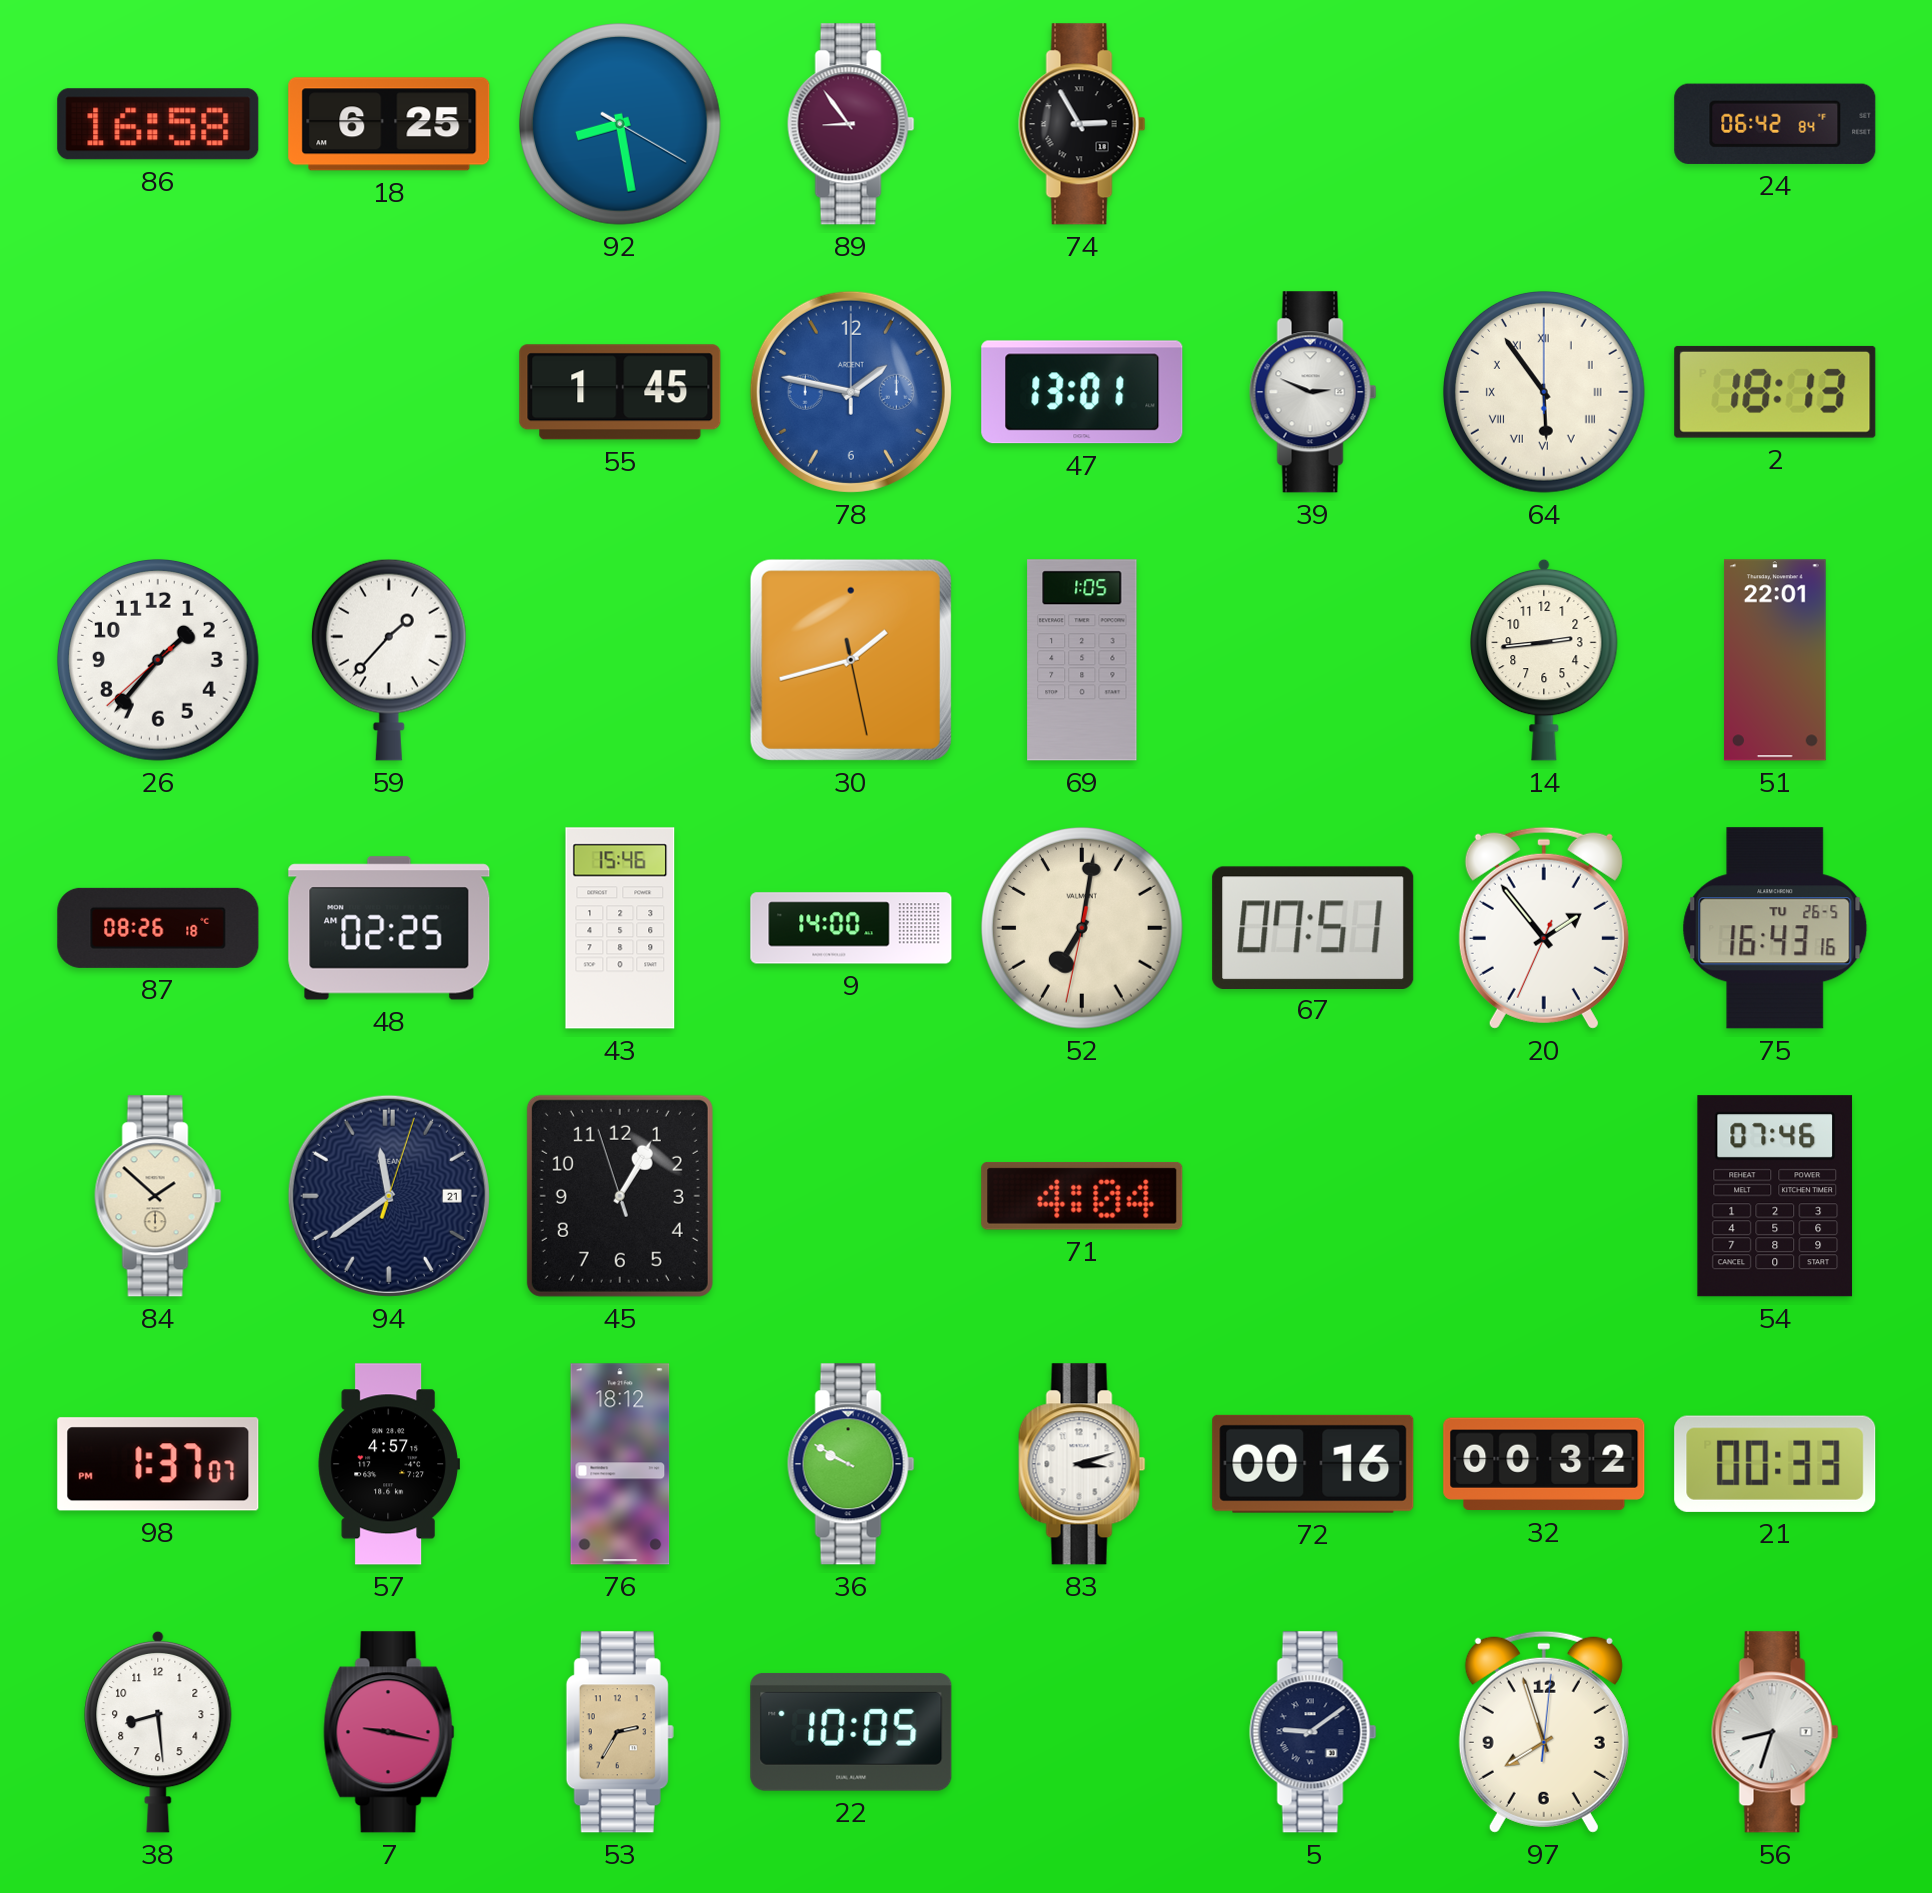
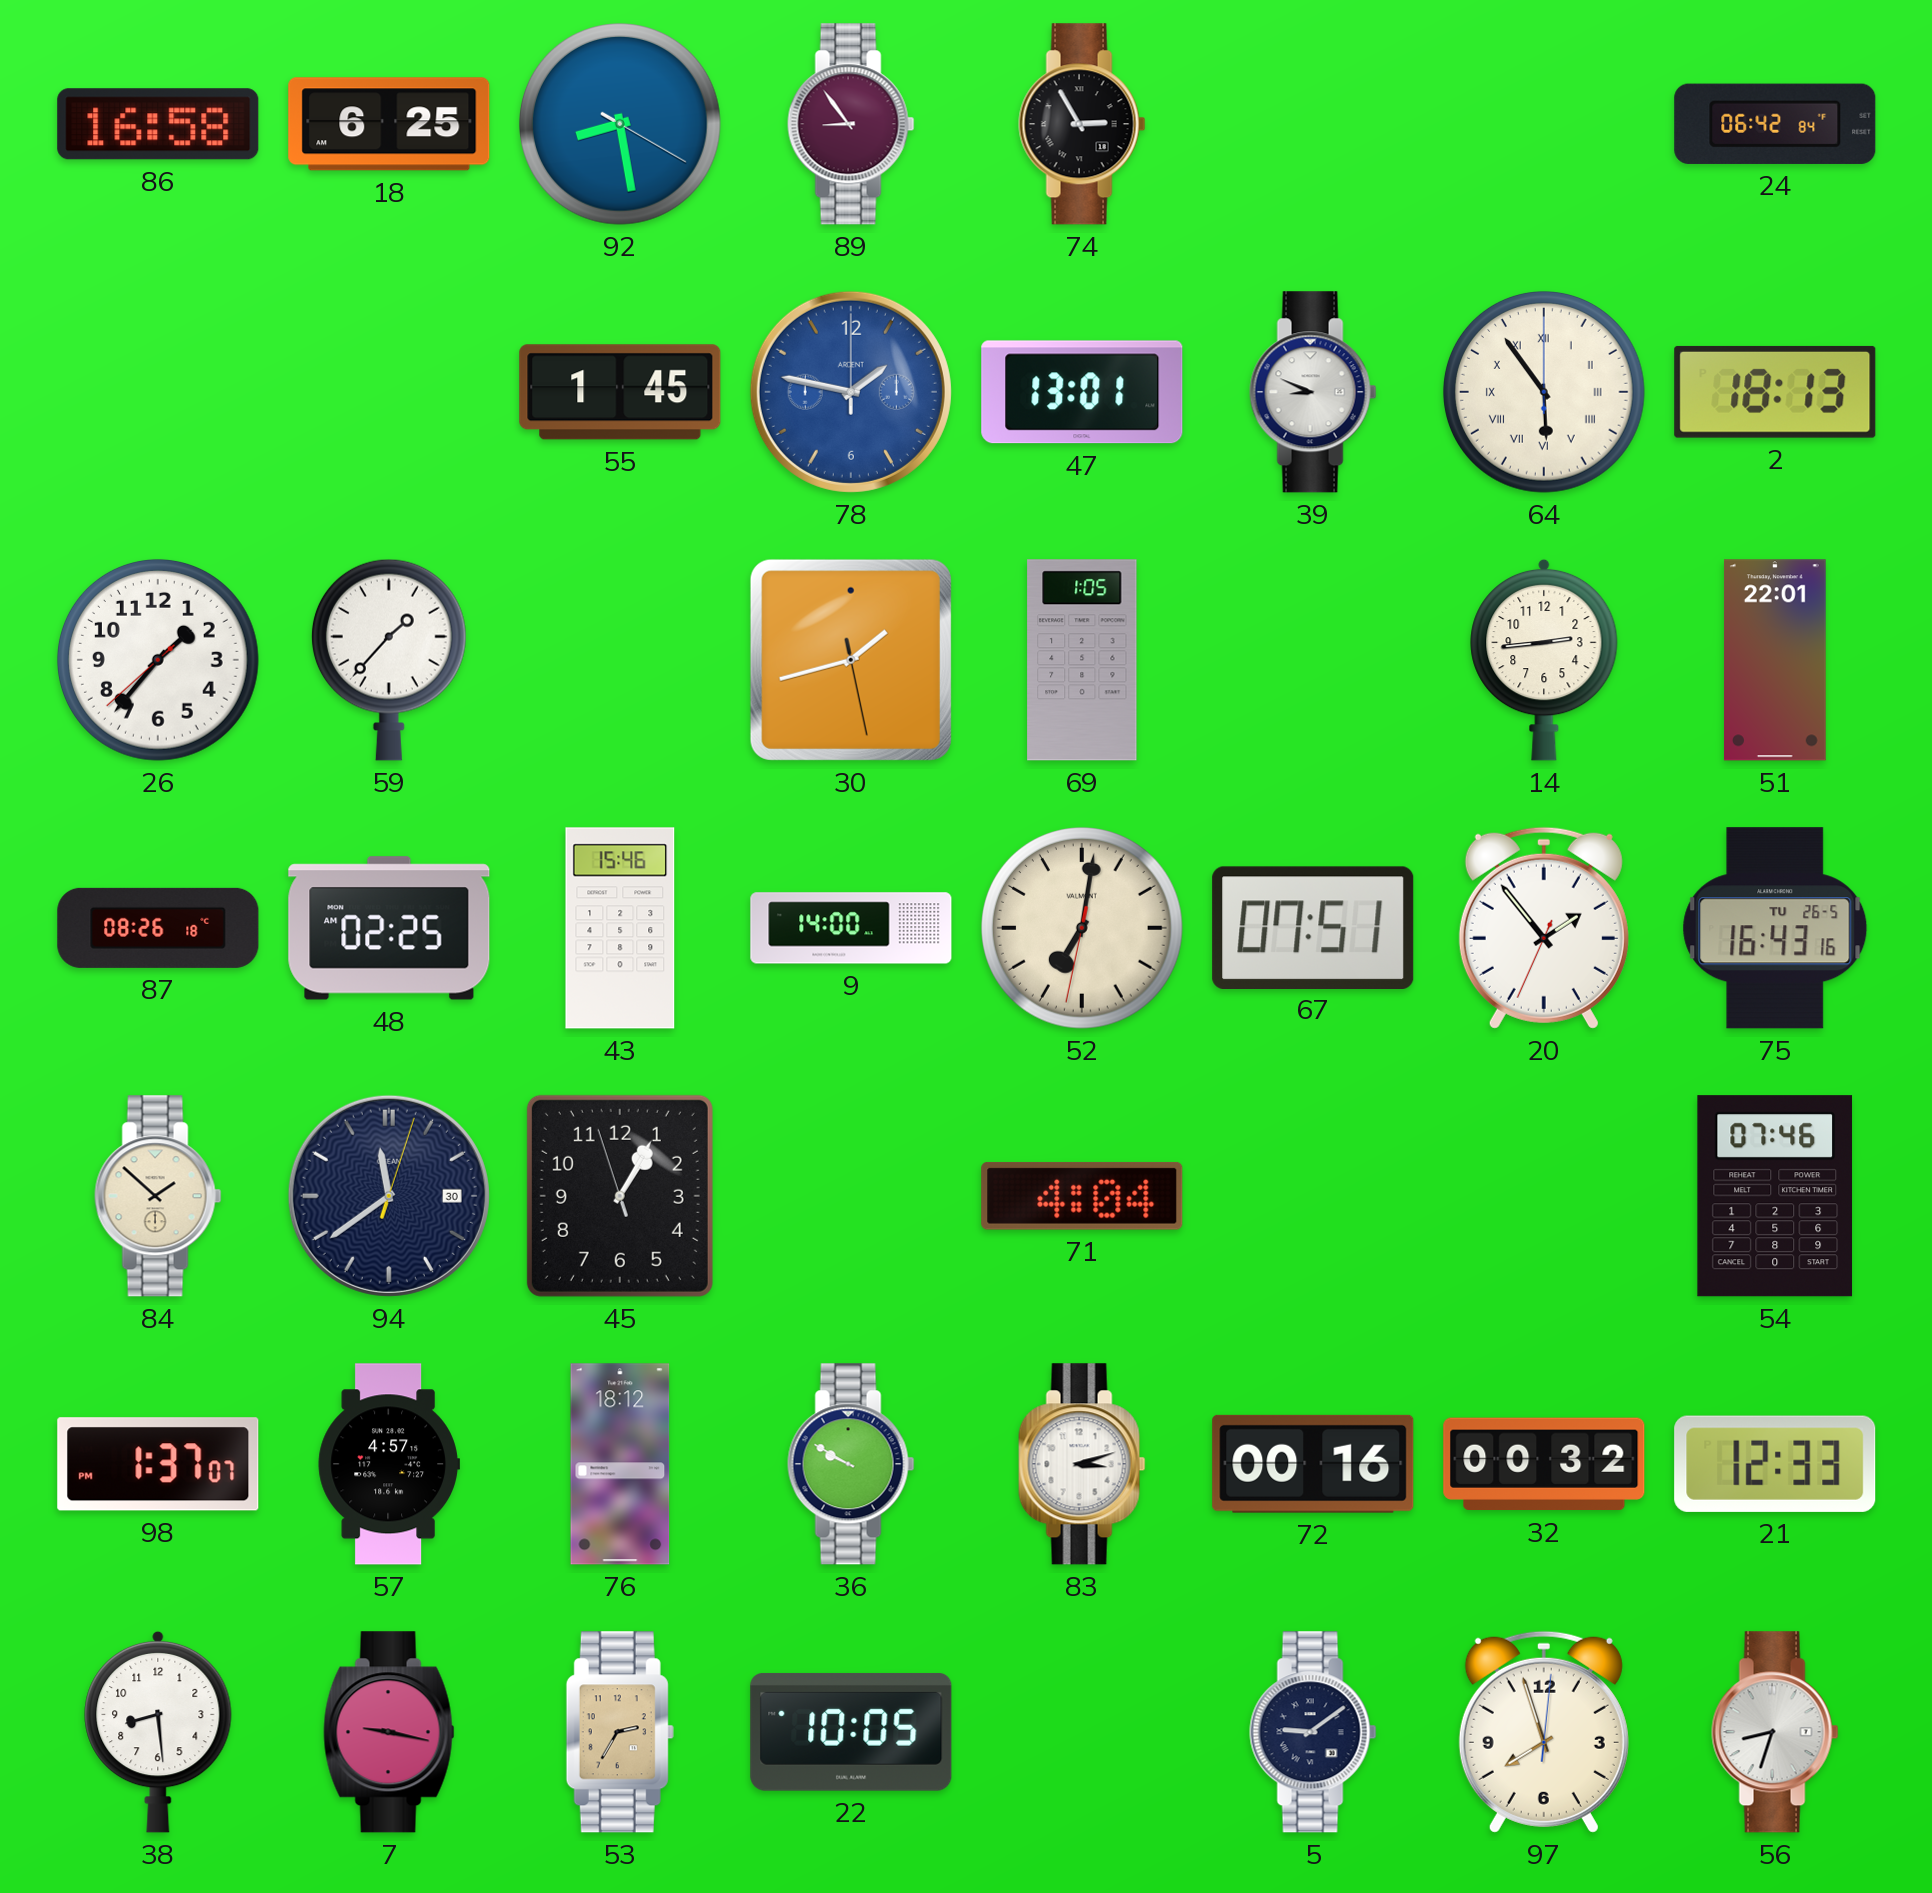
39: 2:49 -> 8:49 (1313, 392)
94 date: 21 -> 30 (389, 1196)
21: 00:33 -> 12:33 (1775, 1464)
